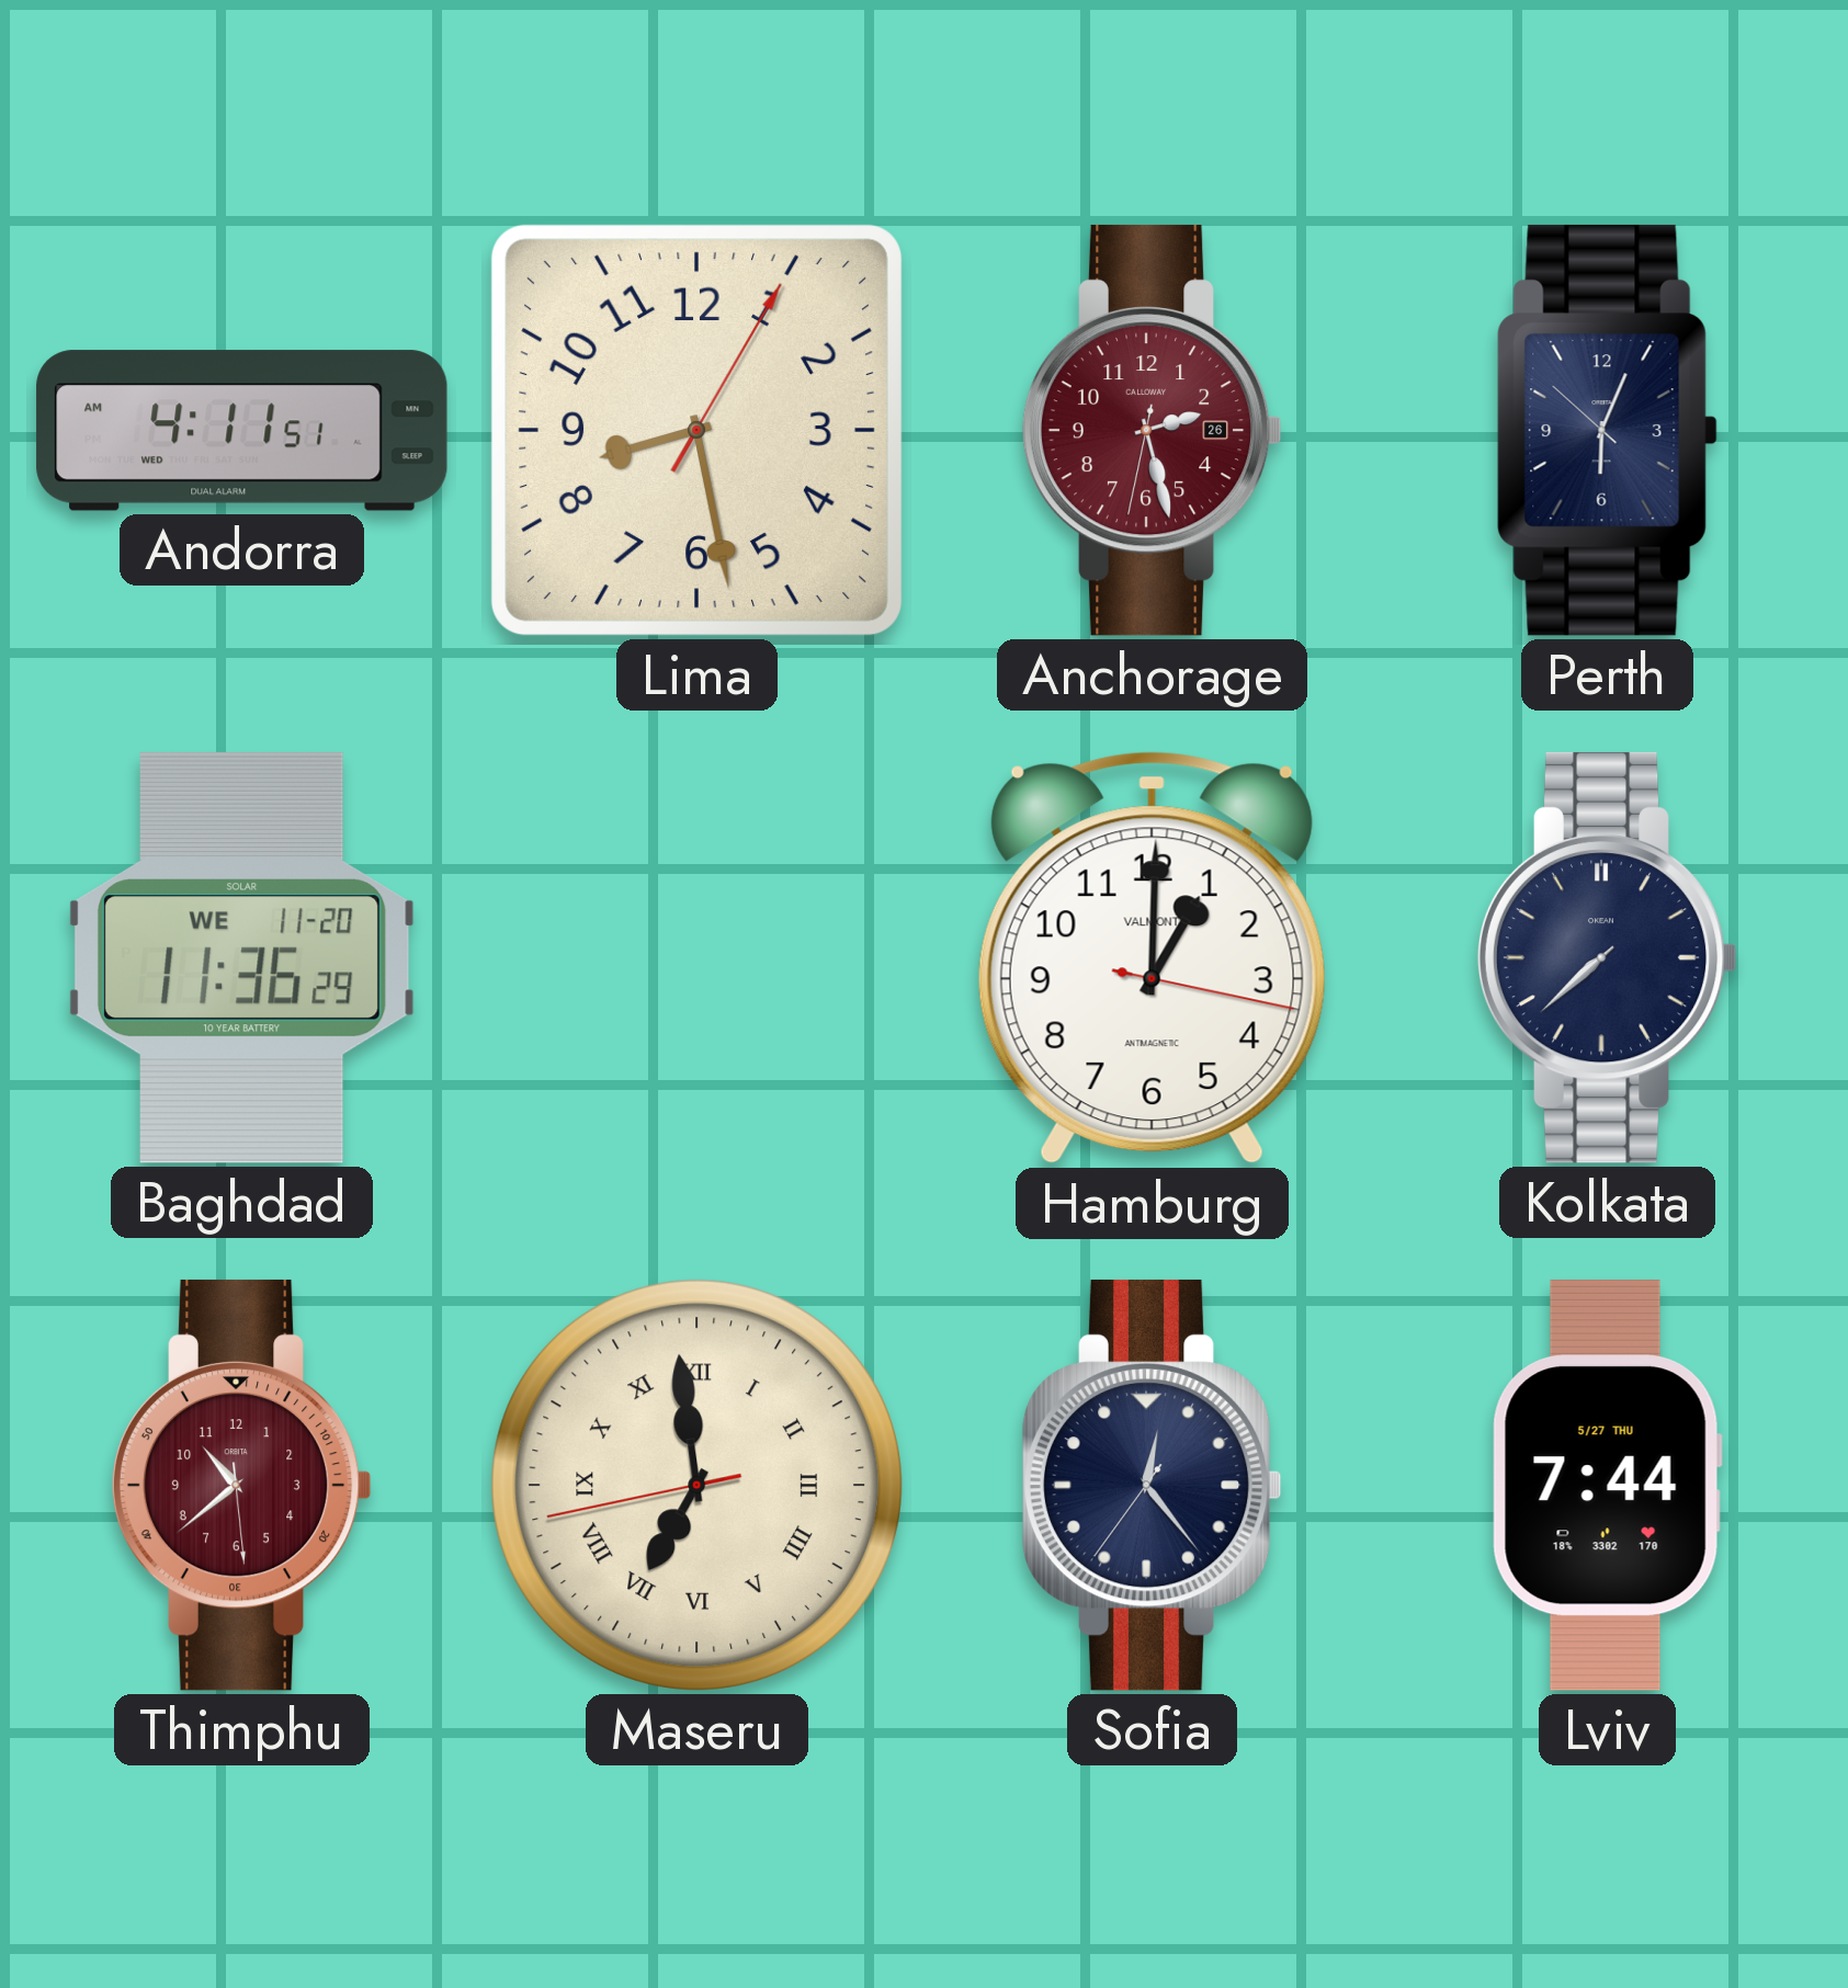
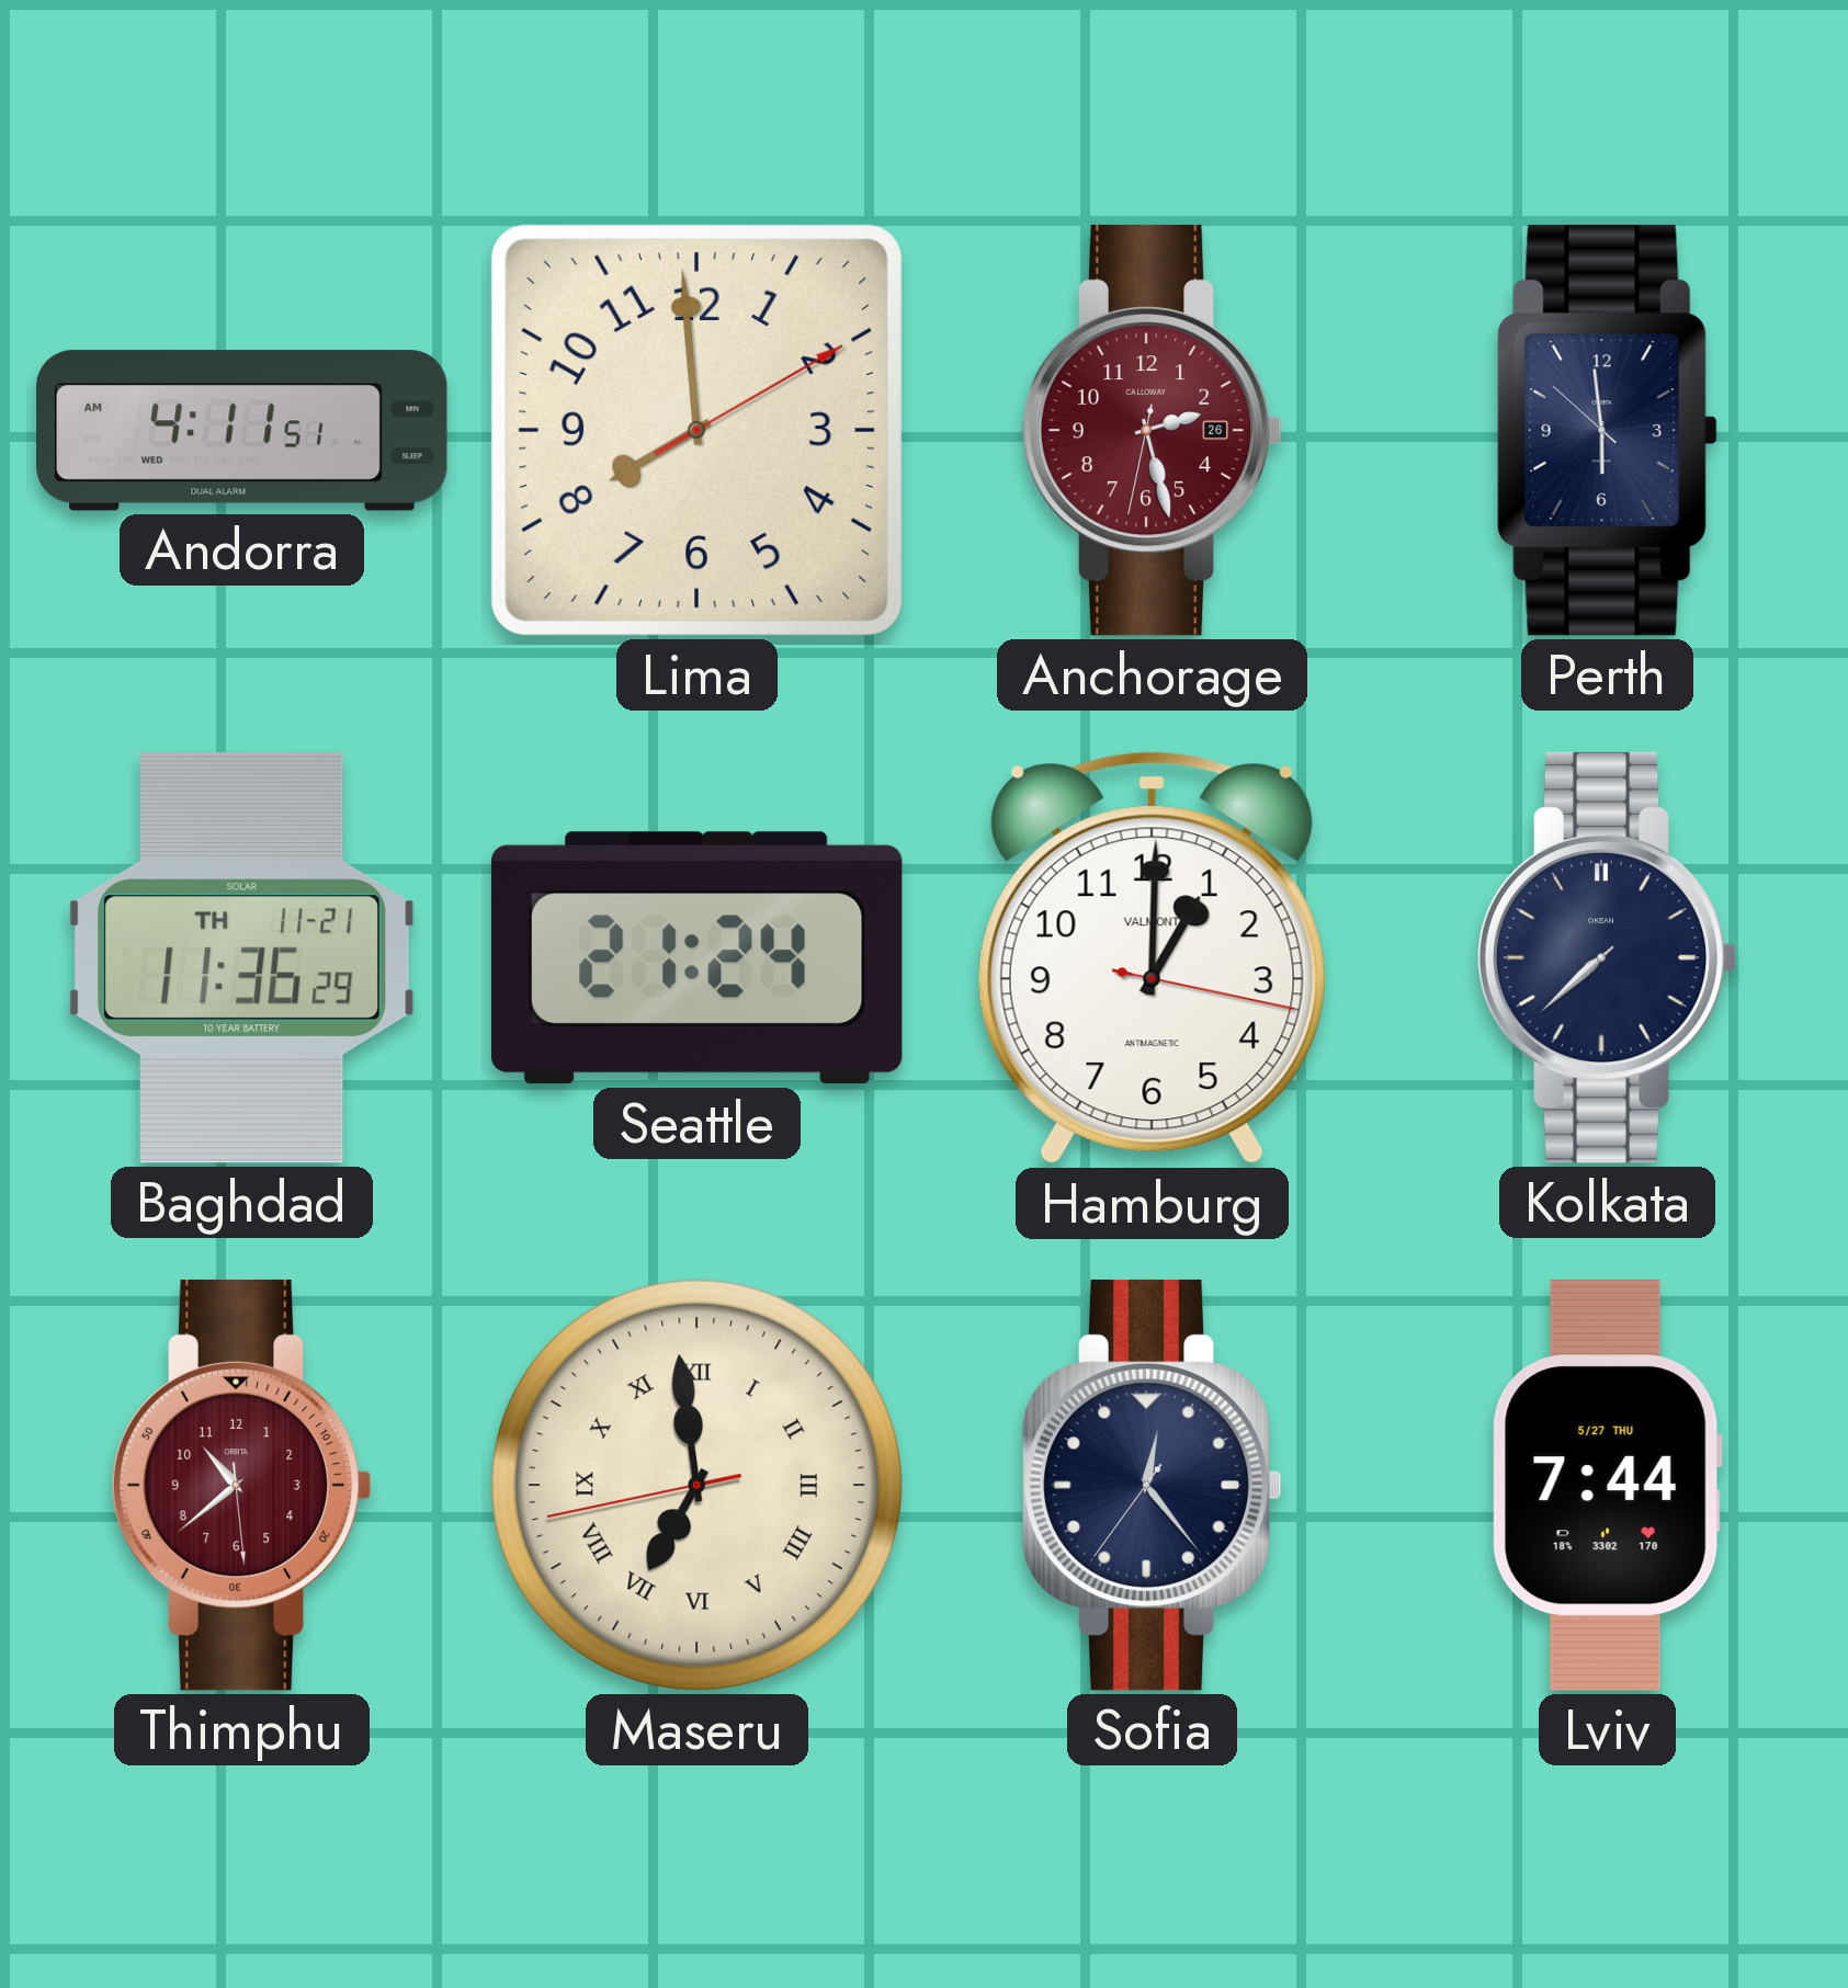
Lima: 8:28 -> 7:59 (696, 430)
Perth: 6:03 -> 5:58 (1608, 430)
Baghdad date: WE 11-20 -> TH 11-21 (241, 957)
Seattle: none -> 21:24 (696, 958)
